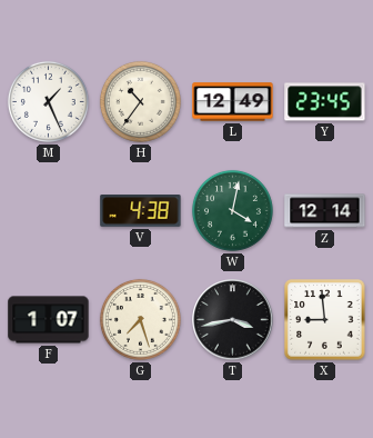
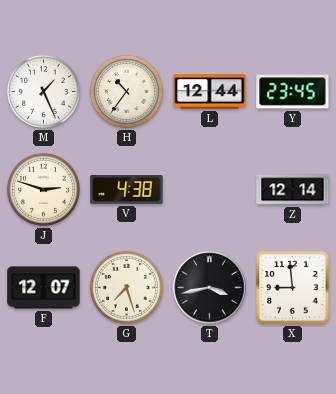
L: 12:49 -> 12:44 (210, 92)
J: none -> 2:48 (43, 189)
W: 4:02 -> none (232, 210)
F: 1:07 -> 12:07 (44, 288)
